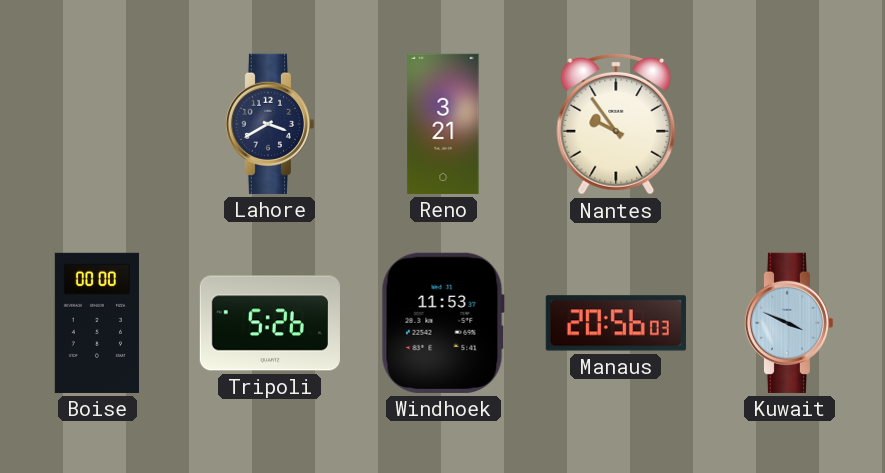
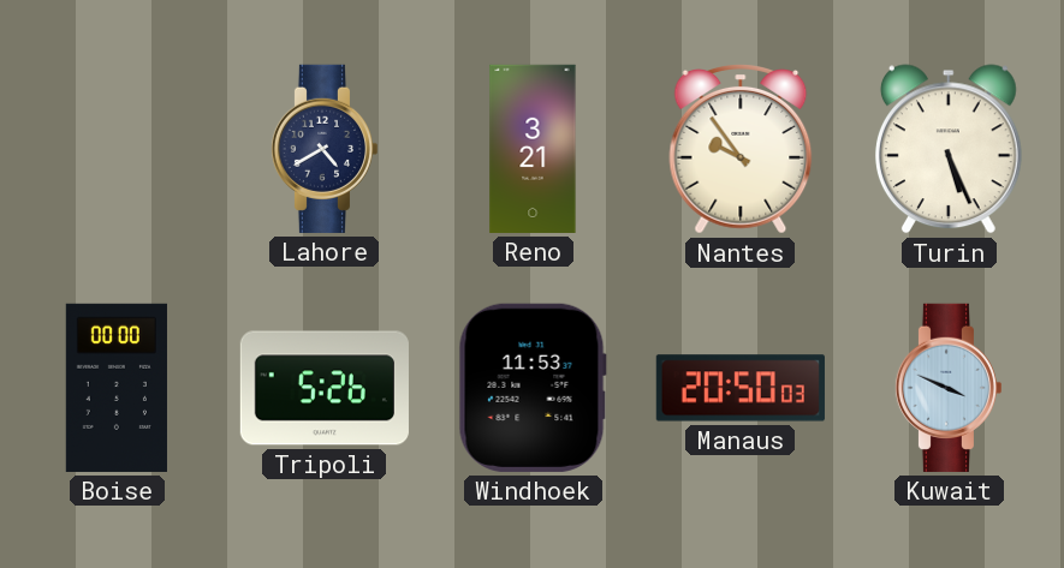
Lahore: 3:40 -> 4:40 (325, 149)
Turin: none -> 5:26 (949, 149)
Manaus: 20:56 -> 20:50 (741, 388)
